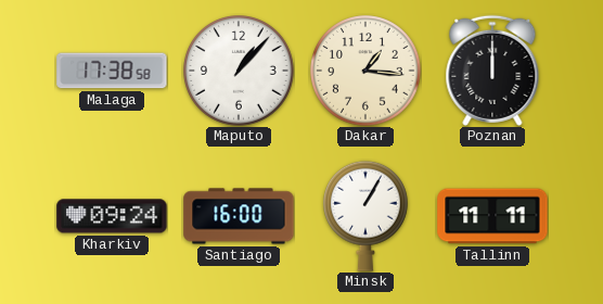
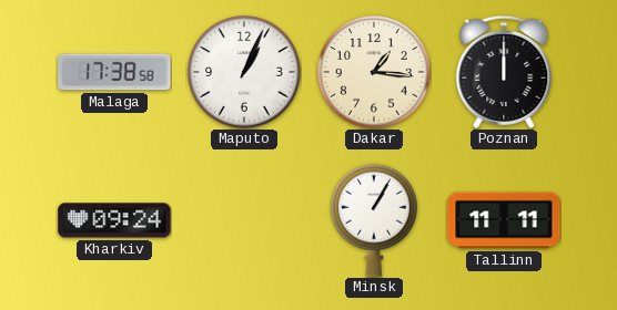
Maputo: 1:07 -> 1:04 (244, 72)
Santiago: 16:00 -> none (239, 216)
